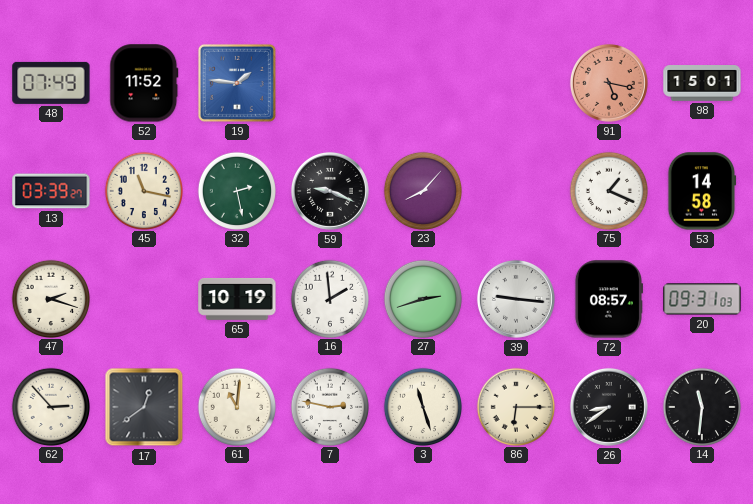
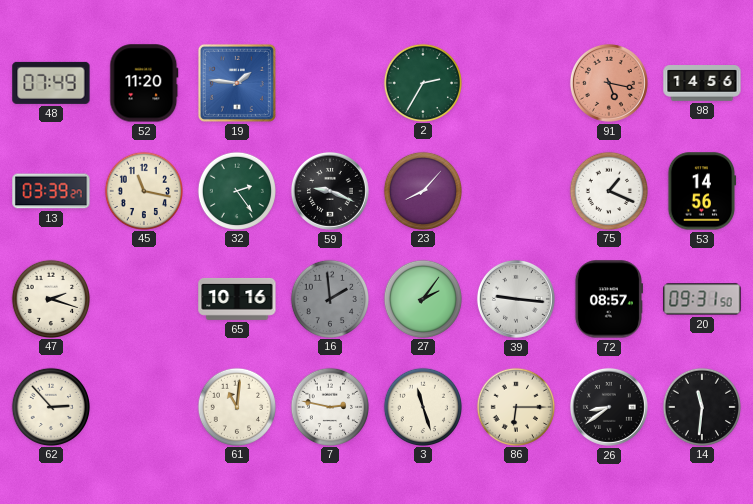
52: 11:52 -> 11:20 (144, 83)
2: none -> 2:35 (422, 82)
98: 15:01 -> 14:56 (702, 83)
32: 2:28 -> 2:24 (236, 190)
53: 14:58 -> 14:56 (702, 191)
65: 10:19 -> 10:16 (237, 299)
16 dial: white -> grey (329, 298)
27: 2:42 -> 2:06 (422, 298)
20: 09:31:03 -> 09:31:50 (702, 299)
17: 12:39 -> none (144, 407)
